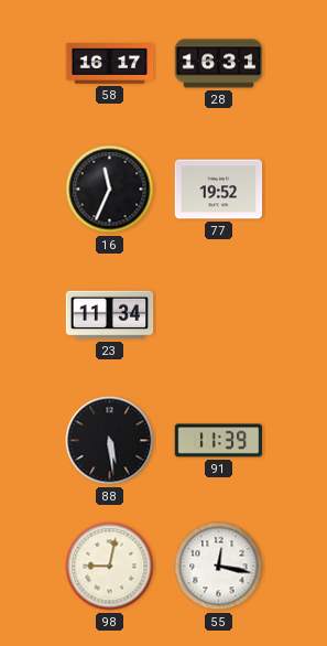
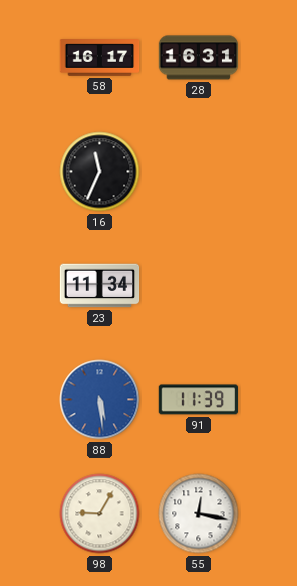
77: 19:52 -> none (219, 190)
88 dial: black -> blue (100, 400)
98: 9:02 -> 9:05 (100, 514)
